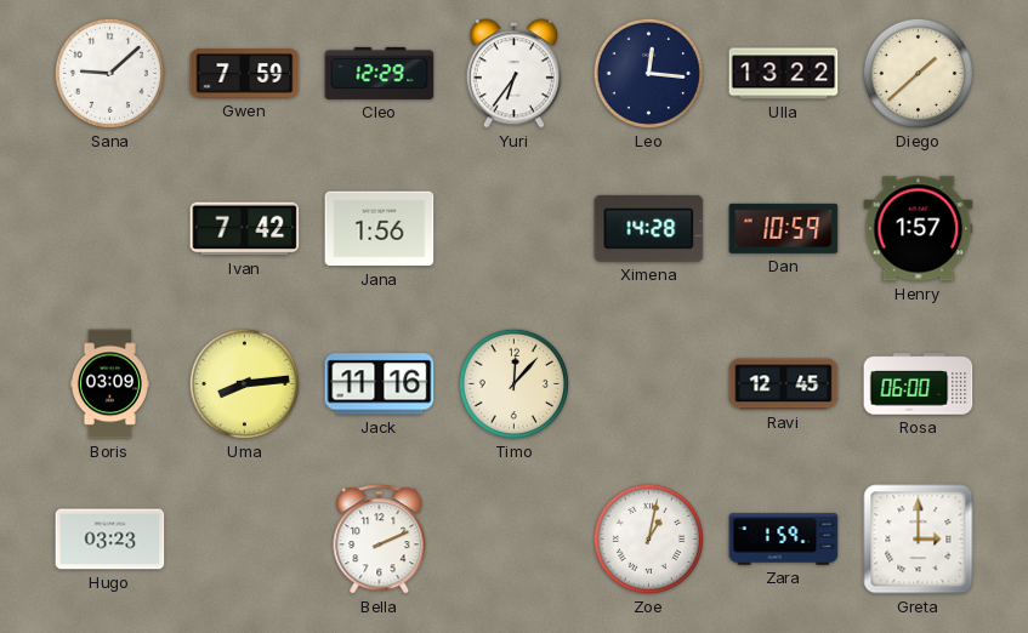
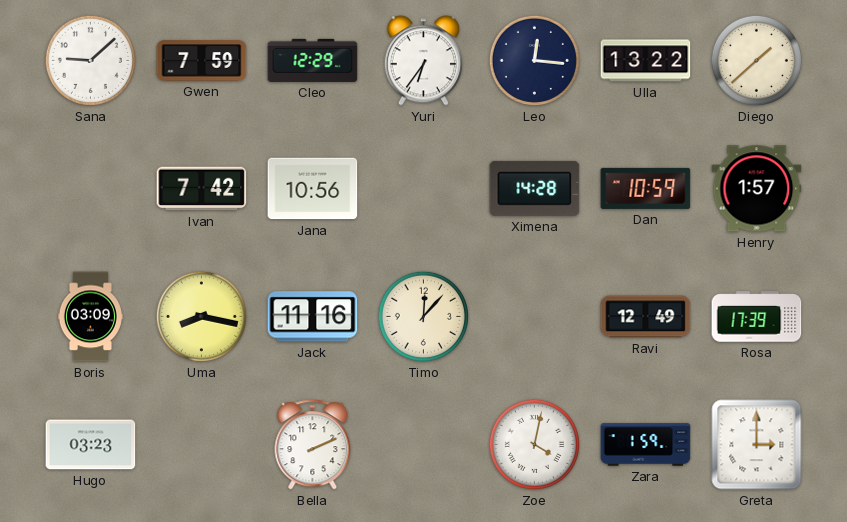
Jana: 1:56 -> 10:56 (313, 189)
Uma: 8:14 -> 8:17 (201, 316)
Ravi: 12:45 -> 12:49 (646, 317)
Rosa: 06:00 -> 17:39 (757, 317)
Zoe: 1:02 -> 4:02 (534, 444)
